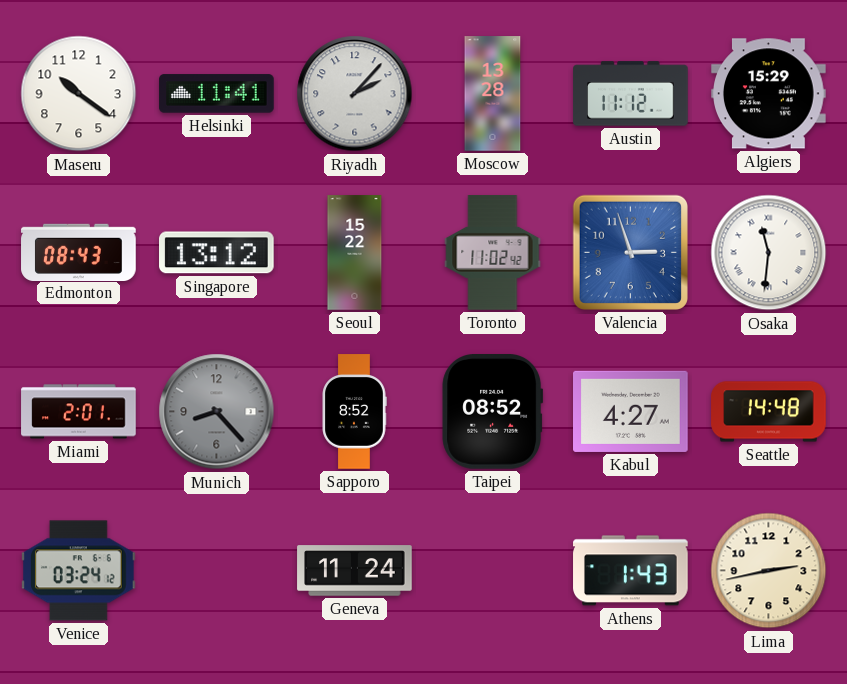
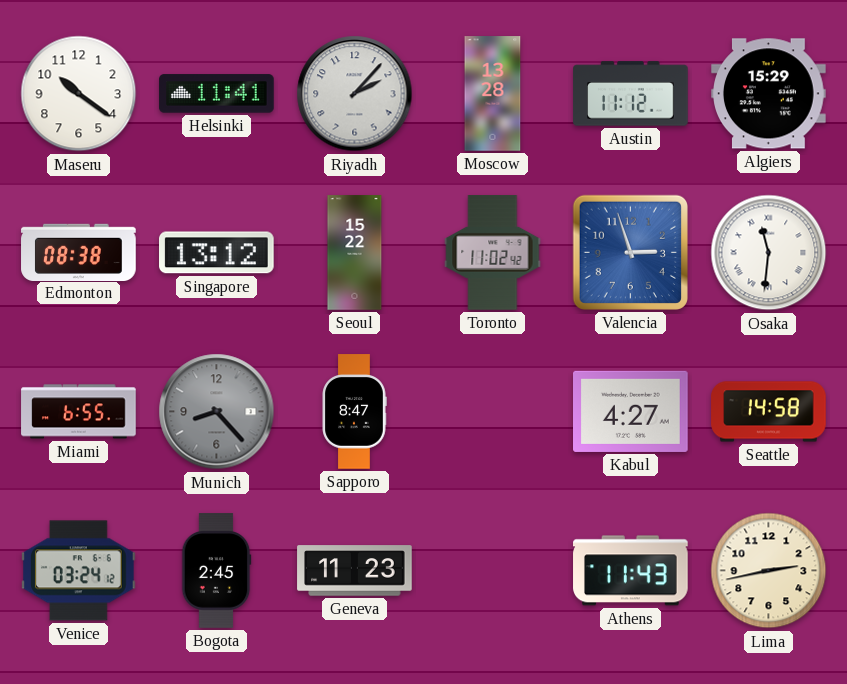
Edmonton: 08:43 -> 08:38 (79, 252)
Miami: 2:01 -> 6:55 (79, 412)
Sapporo: 8:52 -> 8:47 (354, 412)
Taipei: 08:52 -> none (493, 412)
Seattle: 14:48 -> 14:58 (769, 412)
Bogota: none -> 2:45 (216, 571)
Geneva: 11:24 -> 11:23 (355, 571)
Athens: 1:43 -> 11:43 (631, 571)
